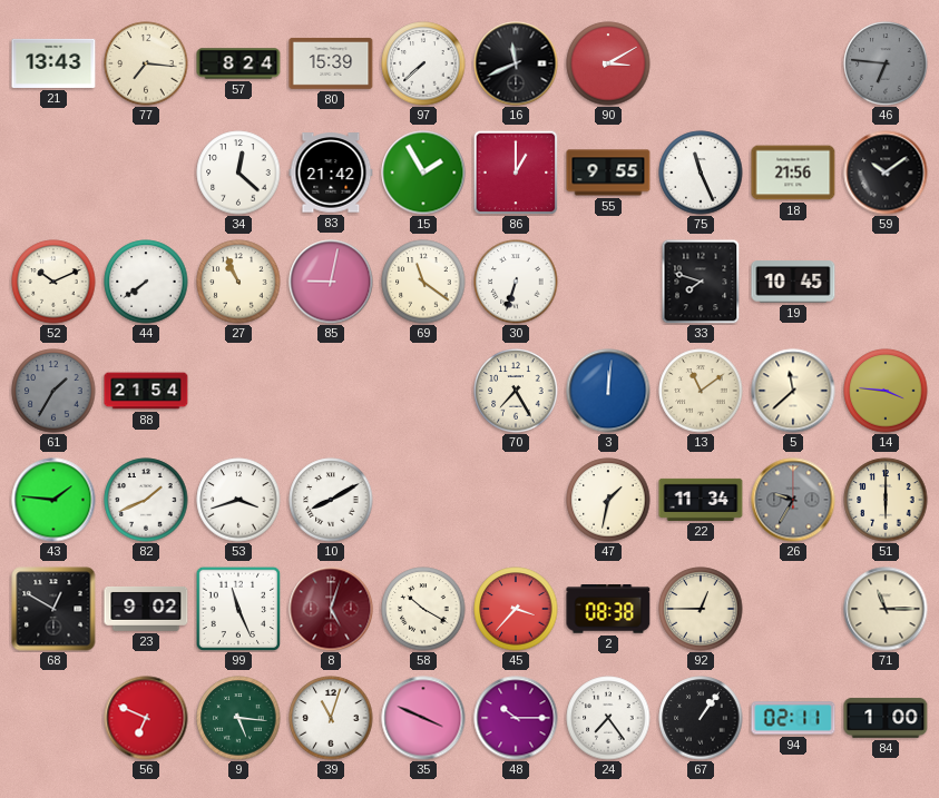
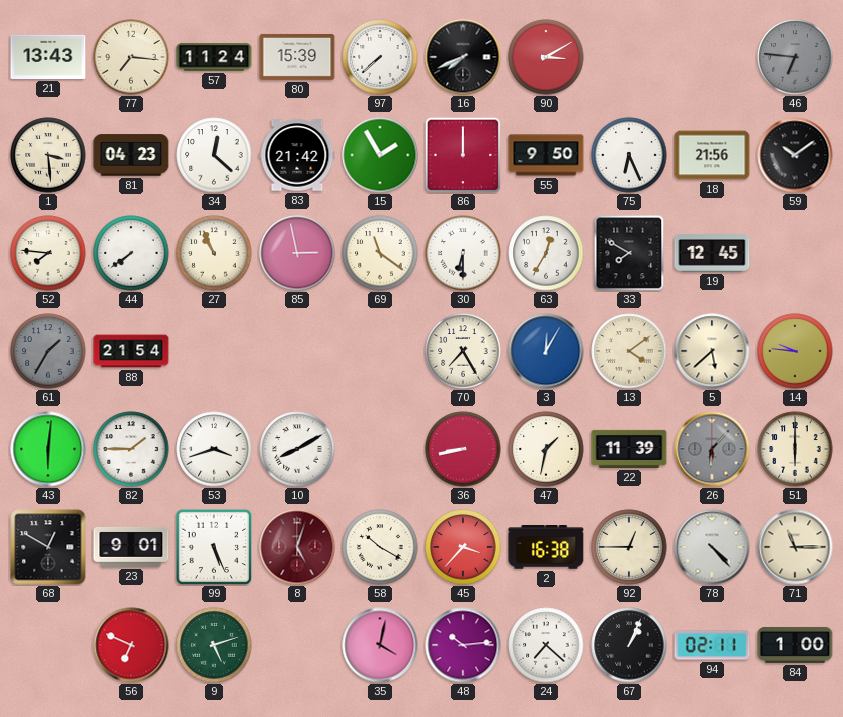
57: 8:24 -> 11:24 (214, 57)
16: 11:41 -> 7:41 (463, 57)
1: none -> 3:29 (48, 155)
81: none -> 04:23 (131, 155)
86: 1:00 -> 12:00 (463, 155)
55: 9:55 -> 9:50 (546, 155)
75: 11:26 -> 6:26 (629, 155)
52: 10:11 -> 7:46 (48, 253)
85: 9:02 -> 2:58 (297, 253)
30: 6:33 -> 6:30 (463, 253)
63: none -> 12:35 (546, 253)
33: 7:48 -> 7:50 (629, 253)
19: 10:45 -> 12:45 (712, 253)
3: 12:01 -> 12:05 (546, 351)
13: 11:09 -> 4:09 (629, 351)
5: 11:38 -> 5:38 (712, 351)
14: 3:46 -> 9:46 (795, 351)
43: 1:46 -> 6:01 (48, 449)
82: 1:41 -> 1:45 (131, 449)
36: none -> 8:43 (463, 449)
22: 11:34 -> 11:39 (629, 449)
26: 9:35 -> 6:07 (712, 449)
23: 9:02 -> 9:01 (131, 547)
99: 11:26 -> 5:26 (214, 547)
2: 08:38 -> 16:38 (546, 547)
78: none -> 4:23 (712, 547)
9: 5:16 -> 5:12 (214, 645)
39: 11:03 -> none (331, 718)
35: 3:49 -> 4:02 (380, 645)
48: 10:15 -> 10:14 (463, 645)
24: 7:24 -> 7:22 (546, 645)
67: 1:06 -> 1:04 (629, 645)
